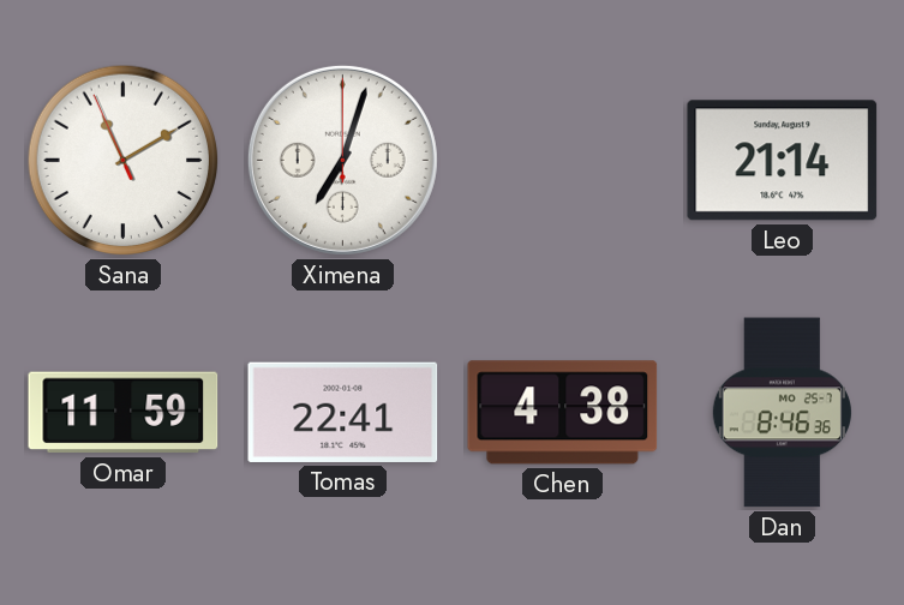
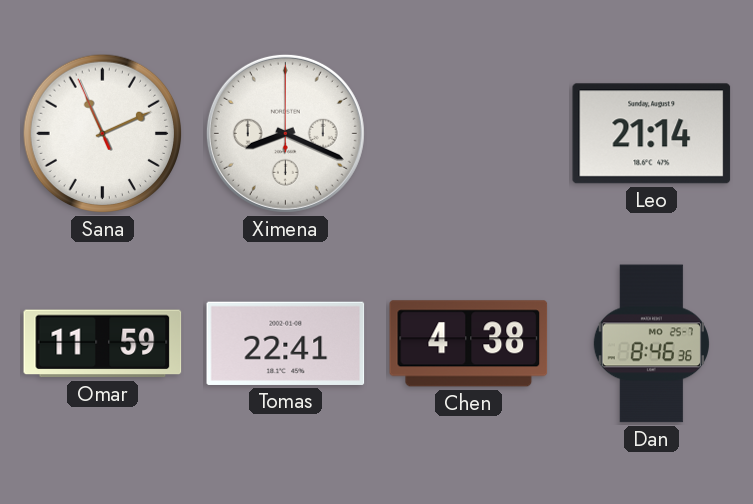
Sana: 11:09 -> 11:10 (103, 134)
Ximena: 7:03 -> 8:19 (285, 133)
